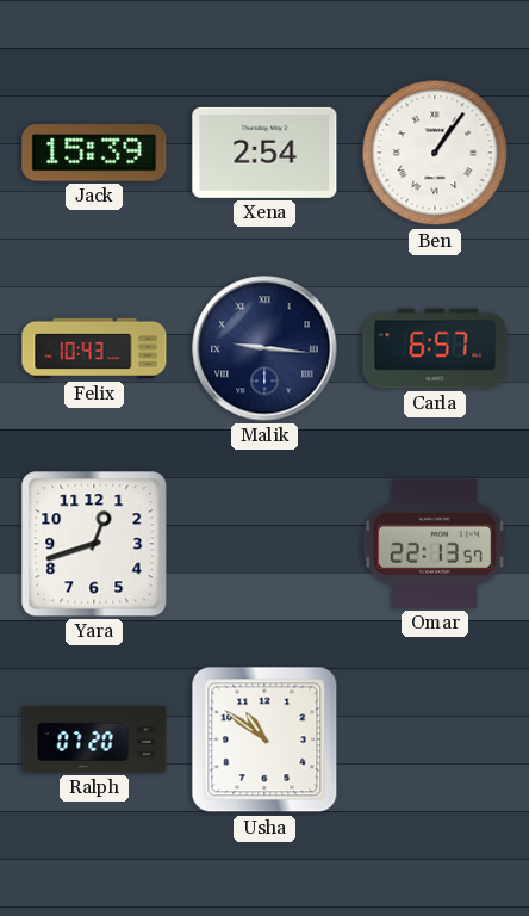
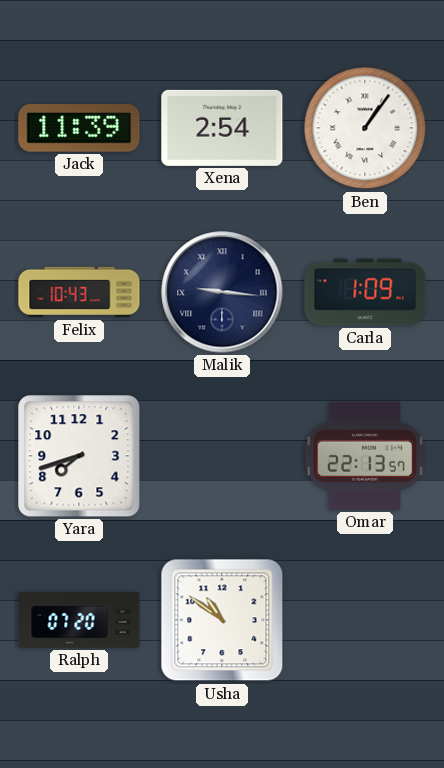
Jack: 15:39 -> 11:39 (79, 128)
Carla: 6:57 -> 1:09 (365, 292)
Yara: 12:42 -> 7:42 (79, 456)
